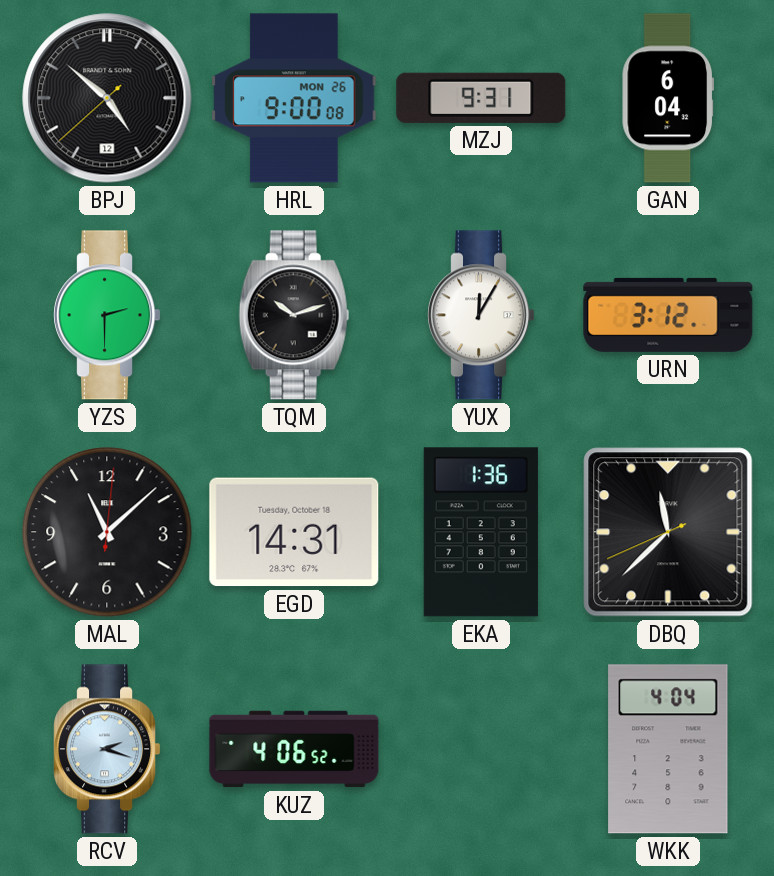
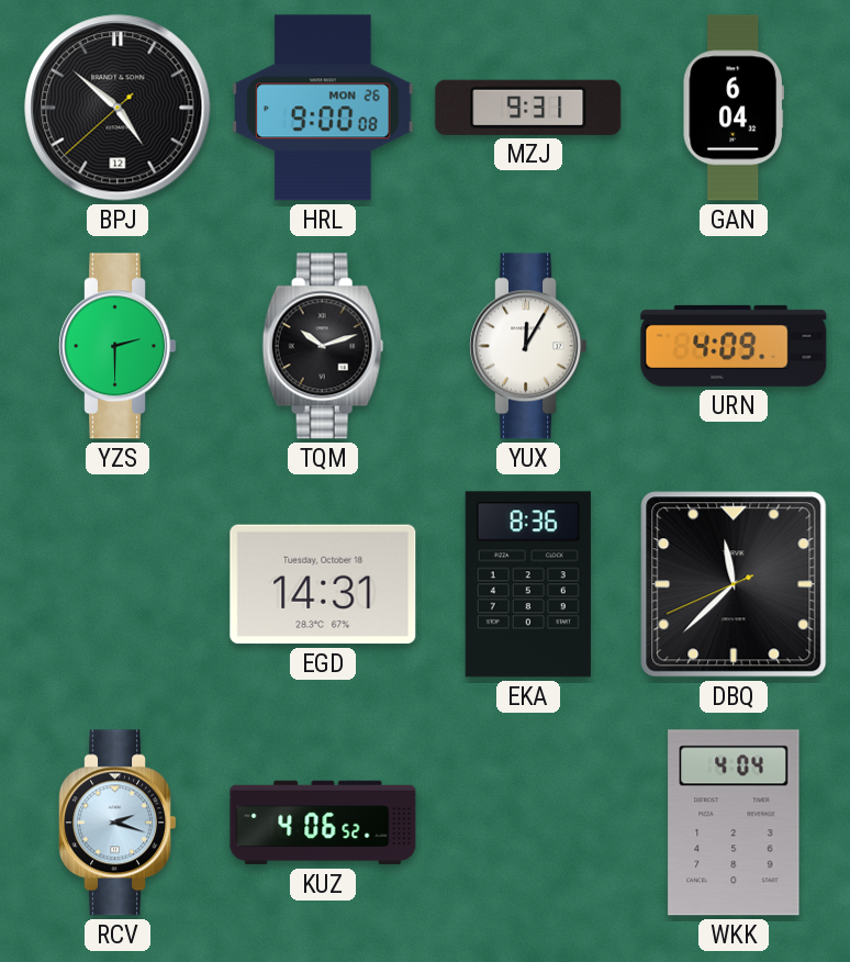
URN: 3:12 -> 4:09 (734, 346)
MAL: 11:08 -> none (107, 532)
EKA: 1:36 -> 8:36 (528, 584)
